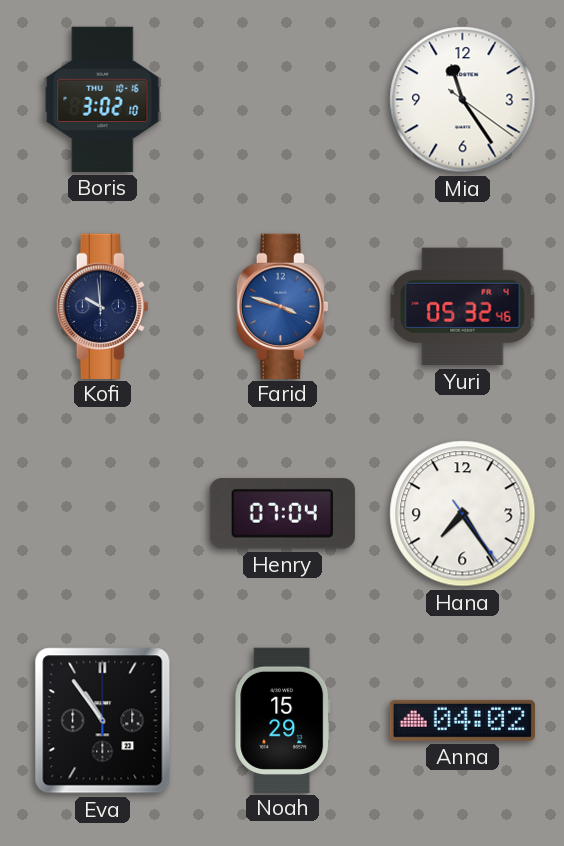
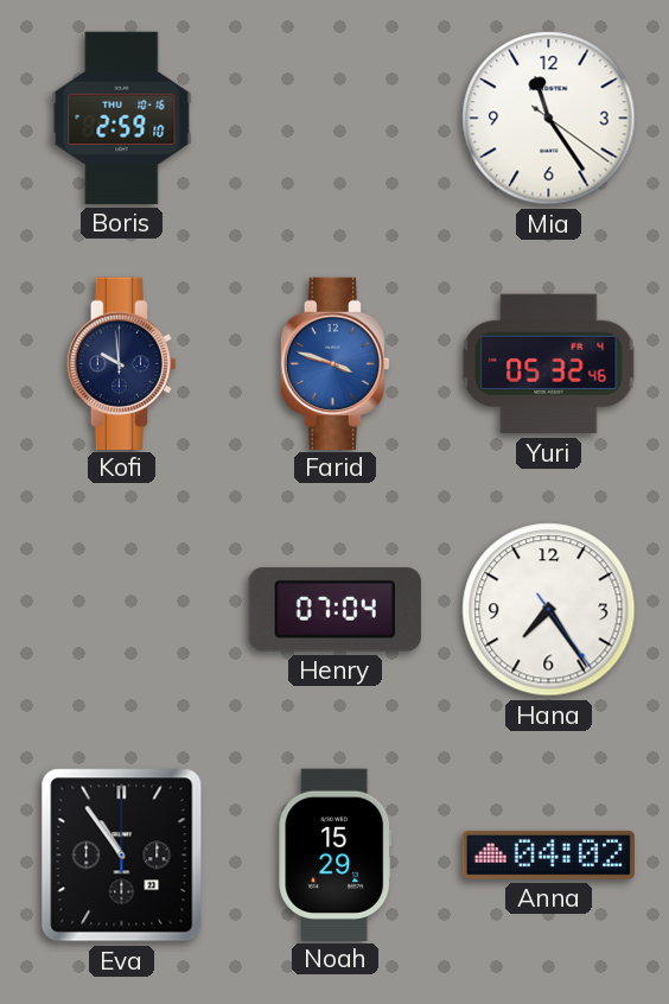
Boris: 3:02 -> 2:59 (122, 117)
